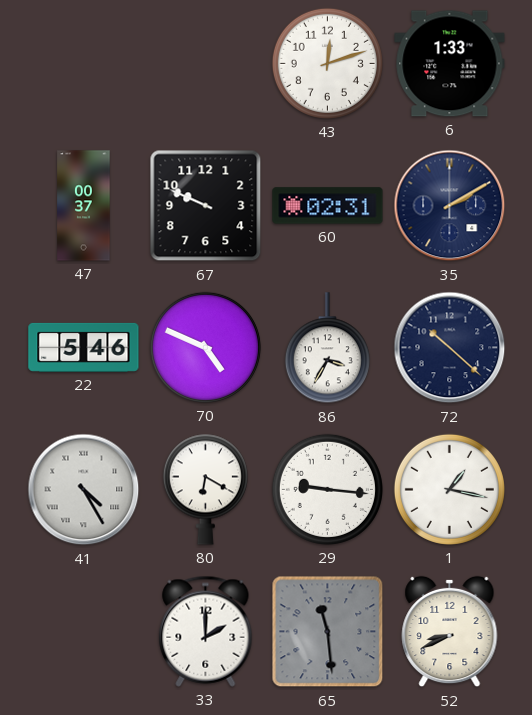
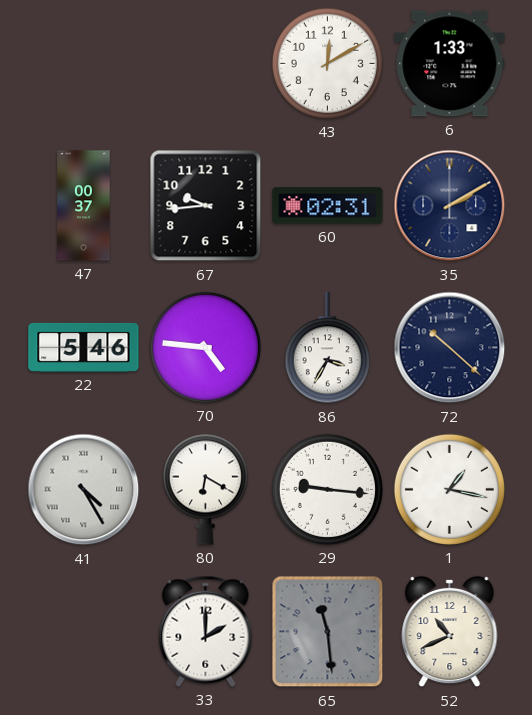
43: 12:12 -> 12:10 (327, 63)
67: 9:49 -> 9:44 (206, 206)
70: 4:49 -> 4:46 (205, 347)
52: 8:41 -> 10:41 (450, 632)
